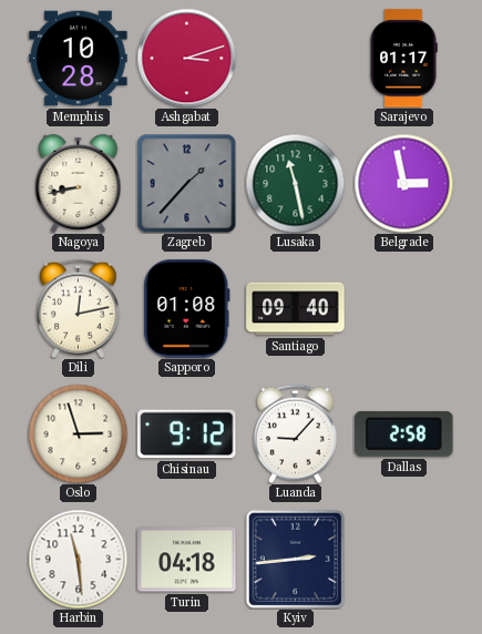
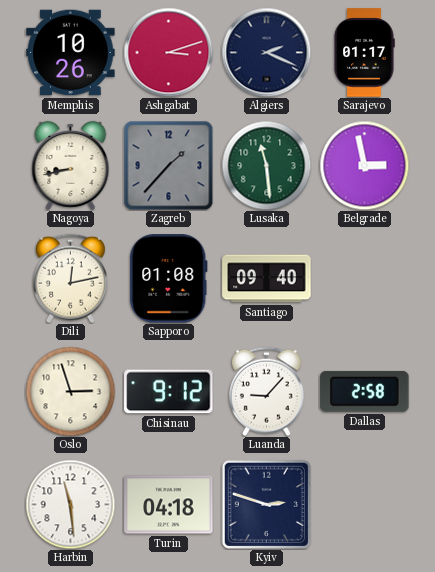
Memphis: 10:28 -> 10:26 (71, 53)
Algiers: none -> 2:19 (266, 52)
Lusaka: 11:28 -> 11:29 (266, 165)
Kyiv: 2:44 -> 2:48 (266, 504)
